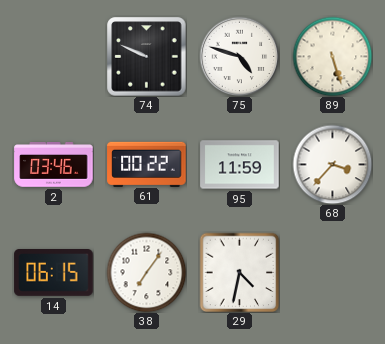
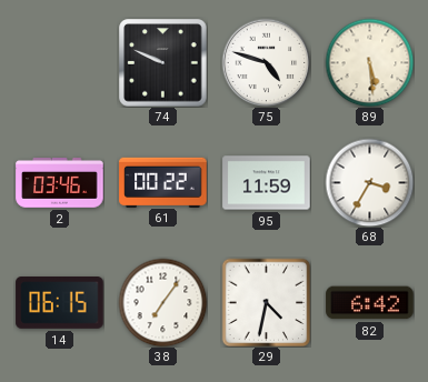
89: 5:27 -> 5:29 (369, 62)
68: 3:37 -> 3:35 (369, 182)
82: none -> 6:42 (370, 303)
